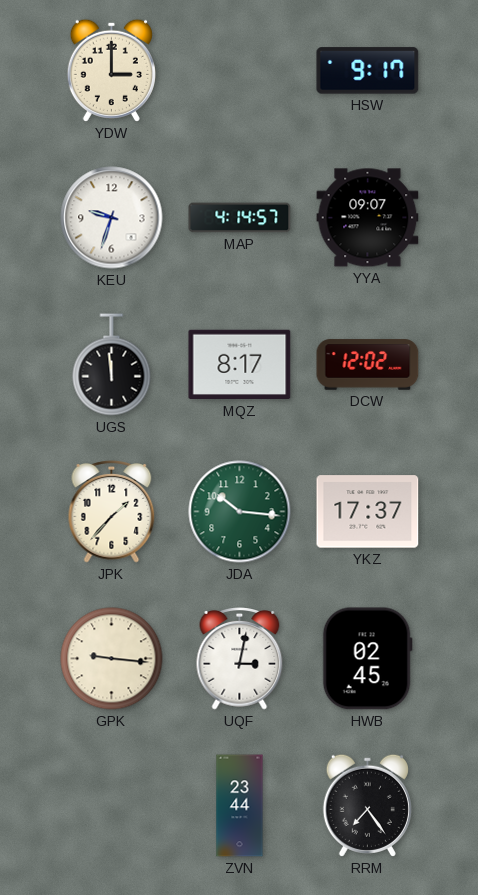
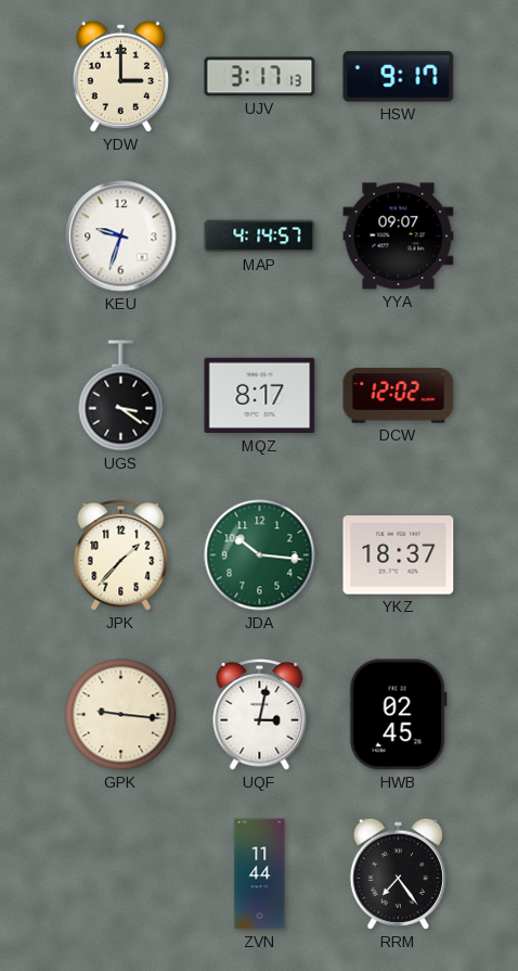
UJV: none -> 3:17 (260, 77)
UGS: 11:59 -> 3:21 (121, 396)
YKZ: 17:37 -> 18:37 (399, 555)
ZVN: 23:44 -> 11:44 (260, 874)
